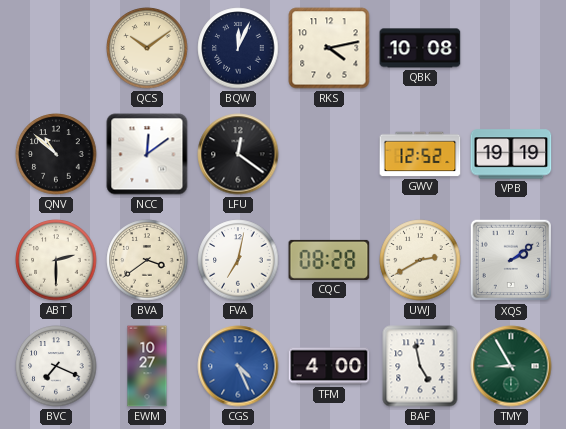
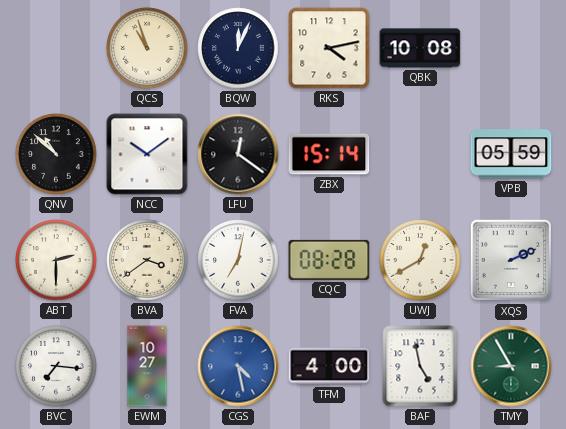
QCS: 10:09 -> 10:57 (147, 48)
NCC: 12:09 -> 10:09 (147, 154)
ZBX: none -> 15:14 (329, 154)
GWV: 12:52 -> none (420, 154)
VPB: 19:19 -> 05:59 (511, 154)
UWJ: 2:40 -> 12:40 (420, 260)
XQS: 2:09 -> 2:11 (511, 260)
BVC: 7:19 -> 7:16 (56, 366)
CGS: 4:26 -> 4:28 (238, 366)
